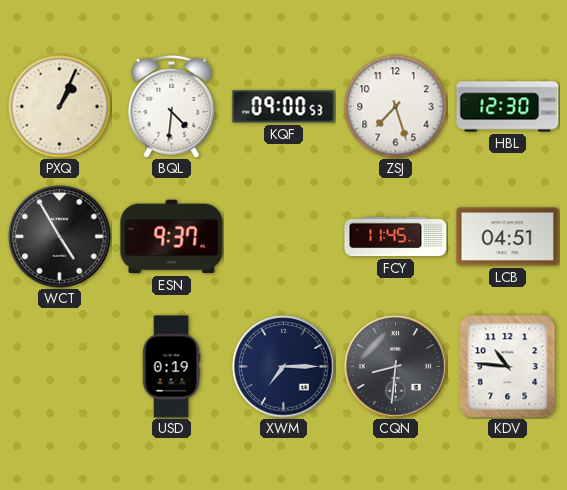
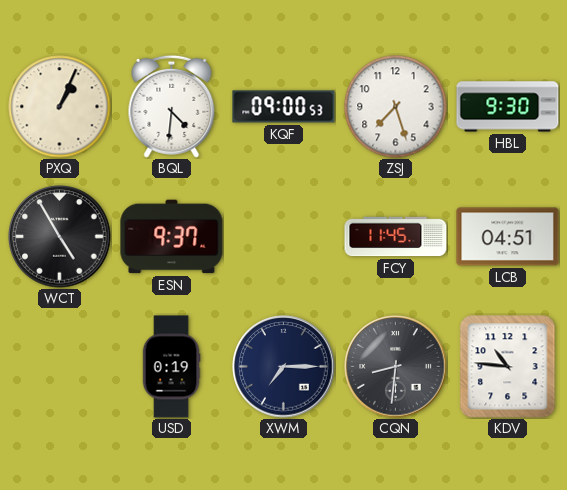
HBL: 12:30 -> 9:30 (508, 107)
